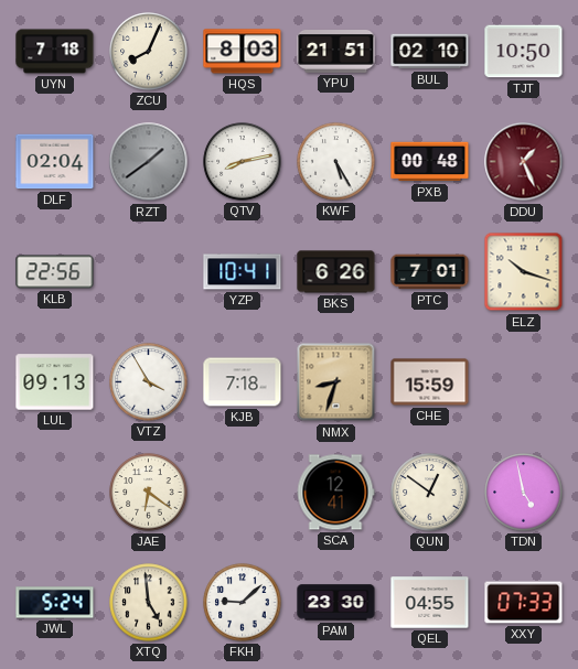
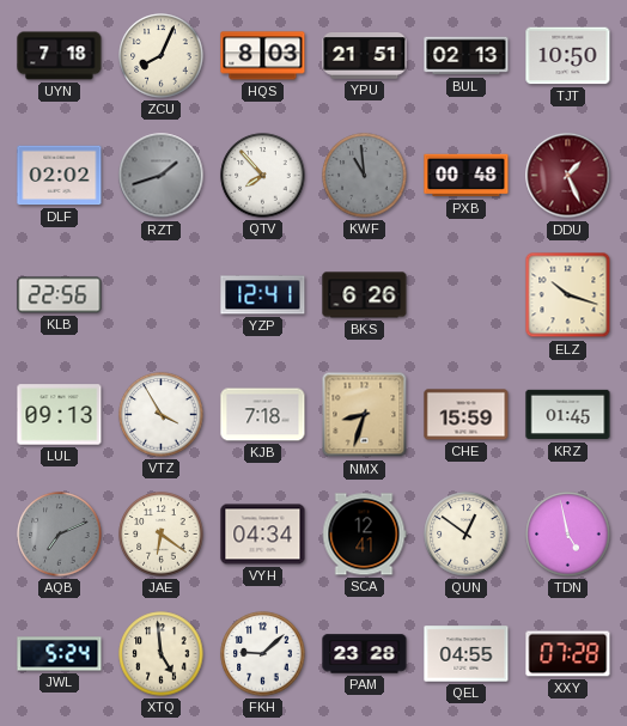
BUL: 02:10 -> 02:13 (467, 56)
DLF: 02:04 -> 02:02 (60, 176)
RZT: 1:39 -> 1:42 (162, 176)
QTV: 8:13 -> 7:53 (263, 176)
KWF: 5:25 -> 10:59 (365, 176)
KWF dial: white -> grey (365, 176)
YZP: 10:41 -> 12:41 (263, 295)
PTC: 7:01 -> none (430, 272)
KRZ: none -> 01:45 (568, 415)
AQB: none -> 7:11 (60, 535)
VYH: none -> 04:34 (263, 535)
PAM: 23:30 -> 23:28 (365, 654)
XXY: 07:33 -> 07:28 (568, 654)
